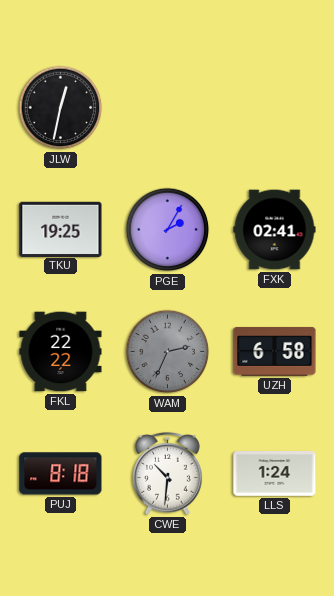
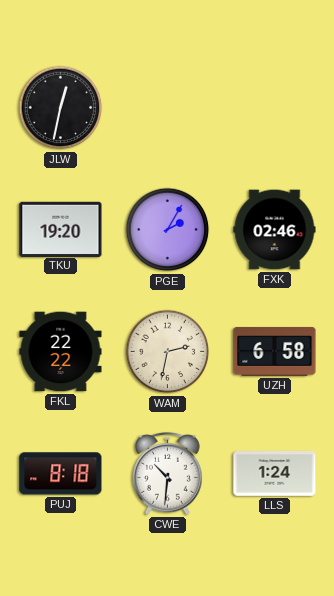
TKU: 19:25 -> 19:20 (61, 229)
FXK: 02:41 -> 02:46 (275, 230)
WAM: 2:34 -> 2:32 (168, 352)
WAM dial: grey -> cream (168, 352)
